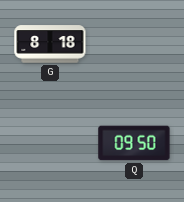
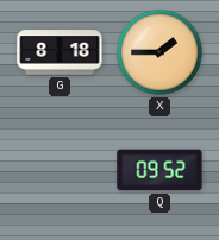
X: none -> 1:45 (159, 52)
Q: 09:50 -> 09:52 (159, 170)
